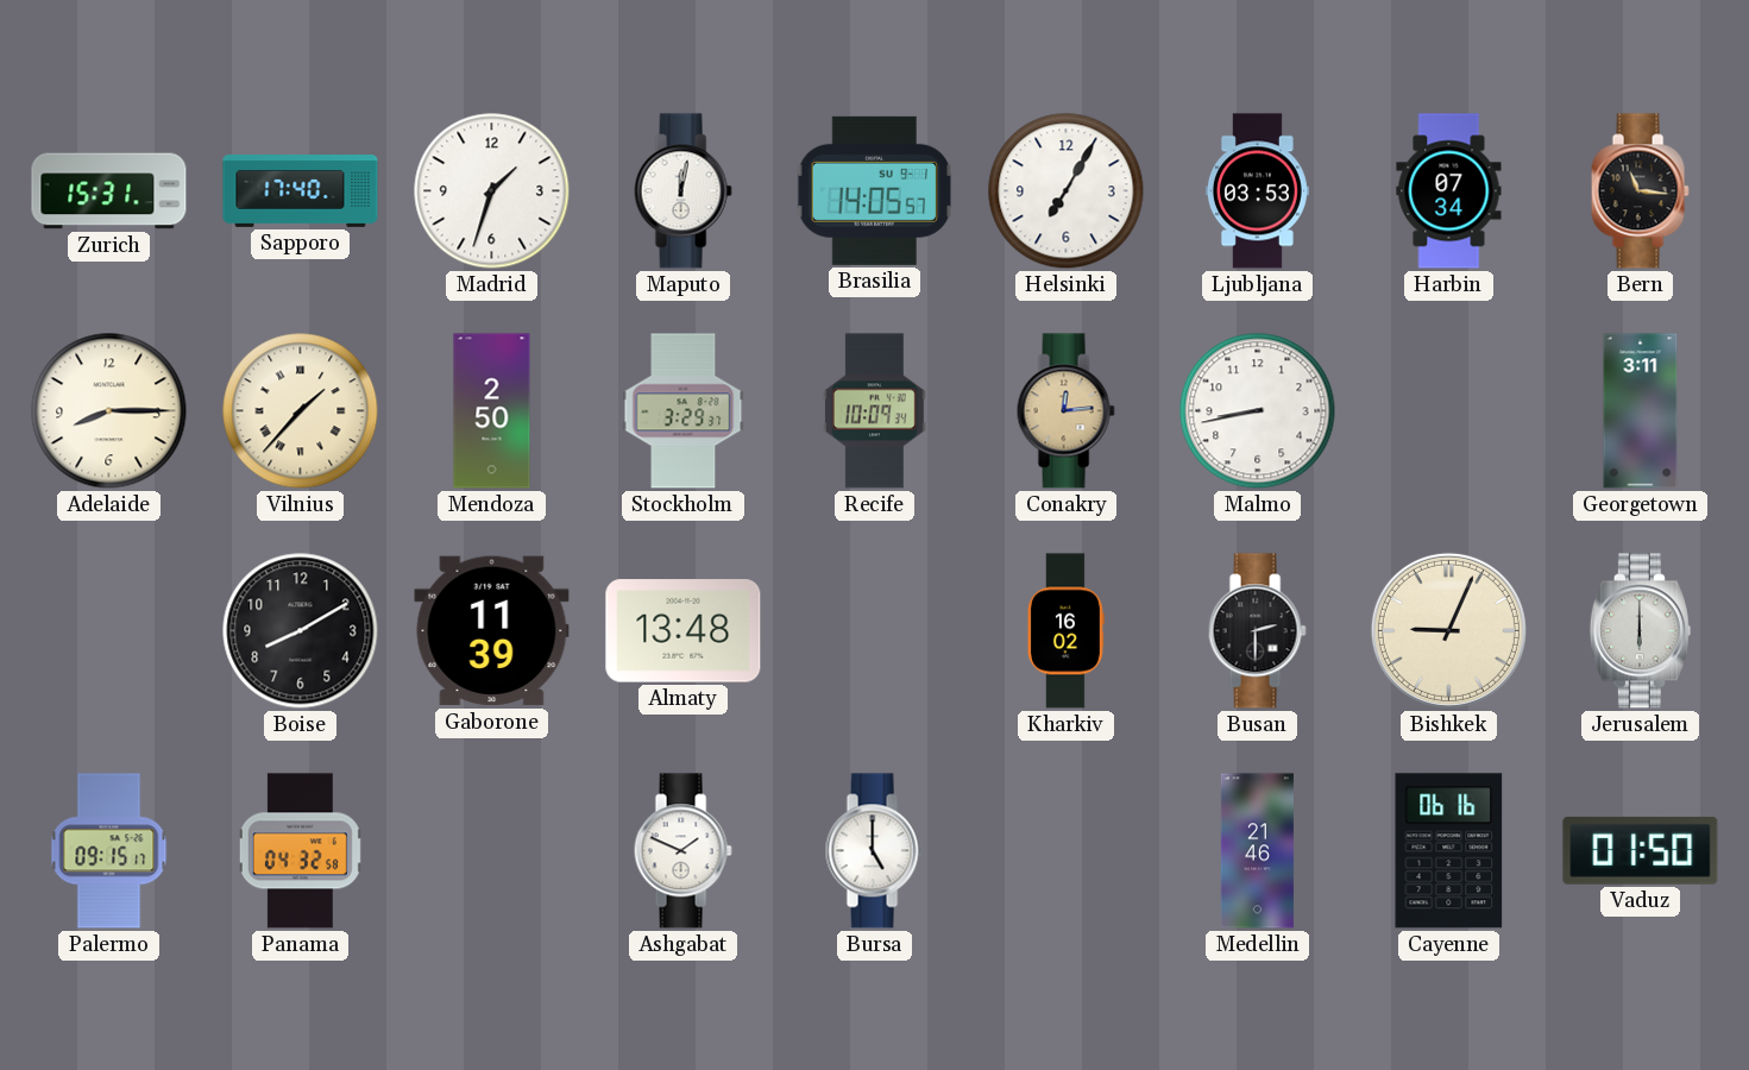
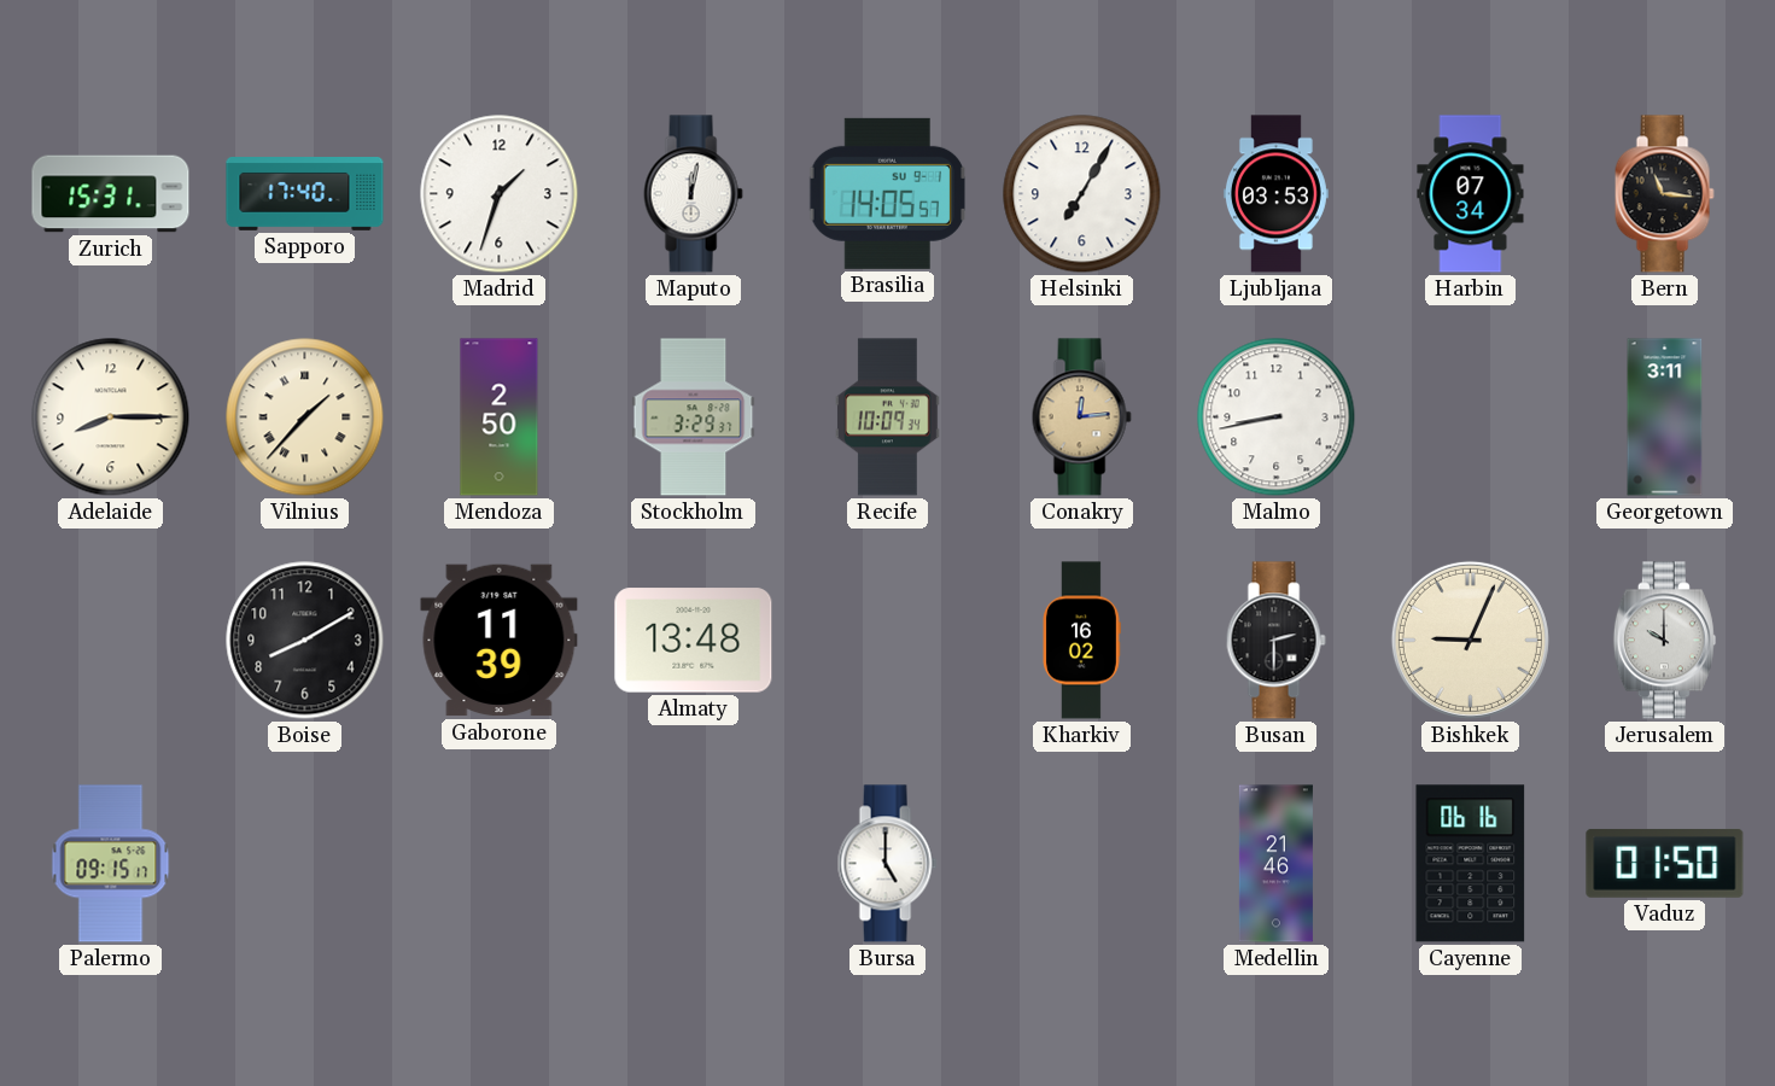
Jerusalem: 6:00 -> 10:00 (1664, 641)
Panama: 04:32 -> none (300, 851)
Ashgabat: 1:49 -> none (682, 851)
